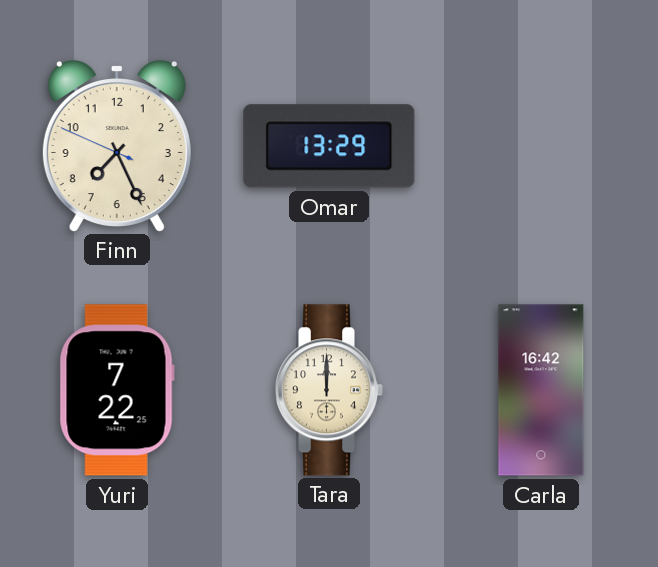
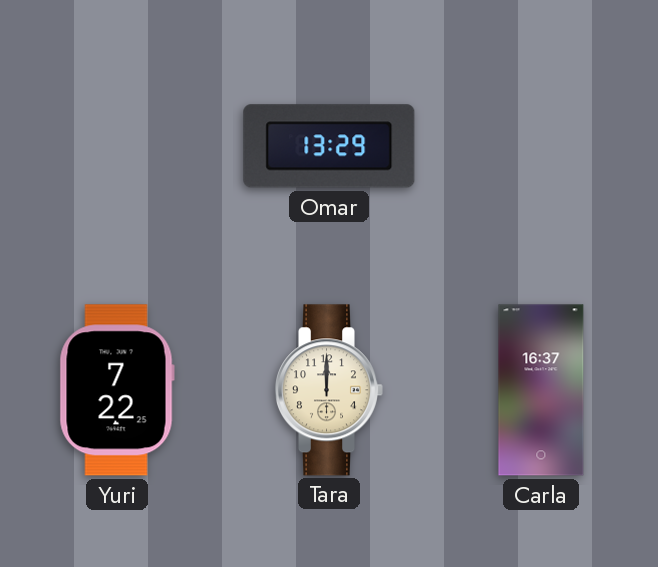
Finn: 7:25 -> none (117, 146)
Carla: 16:42 -> 16:37 (541, 390)
